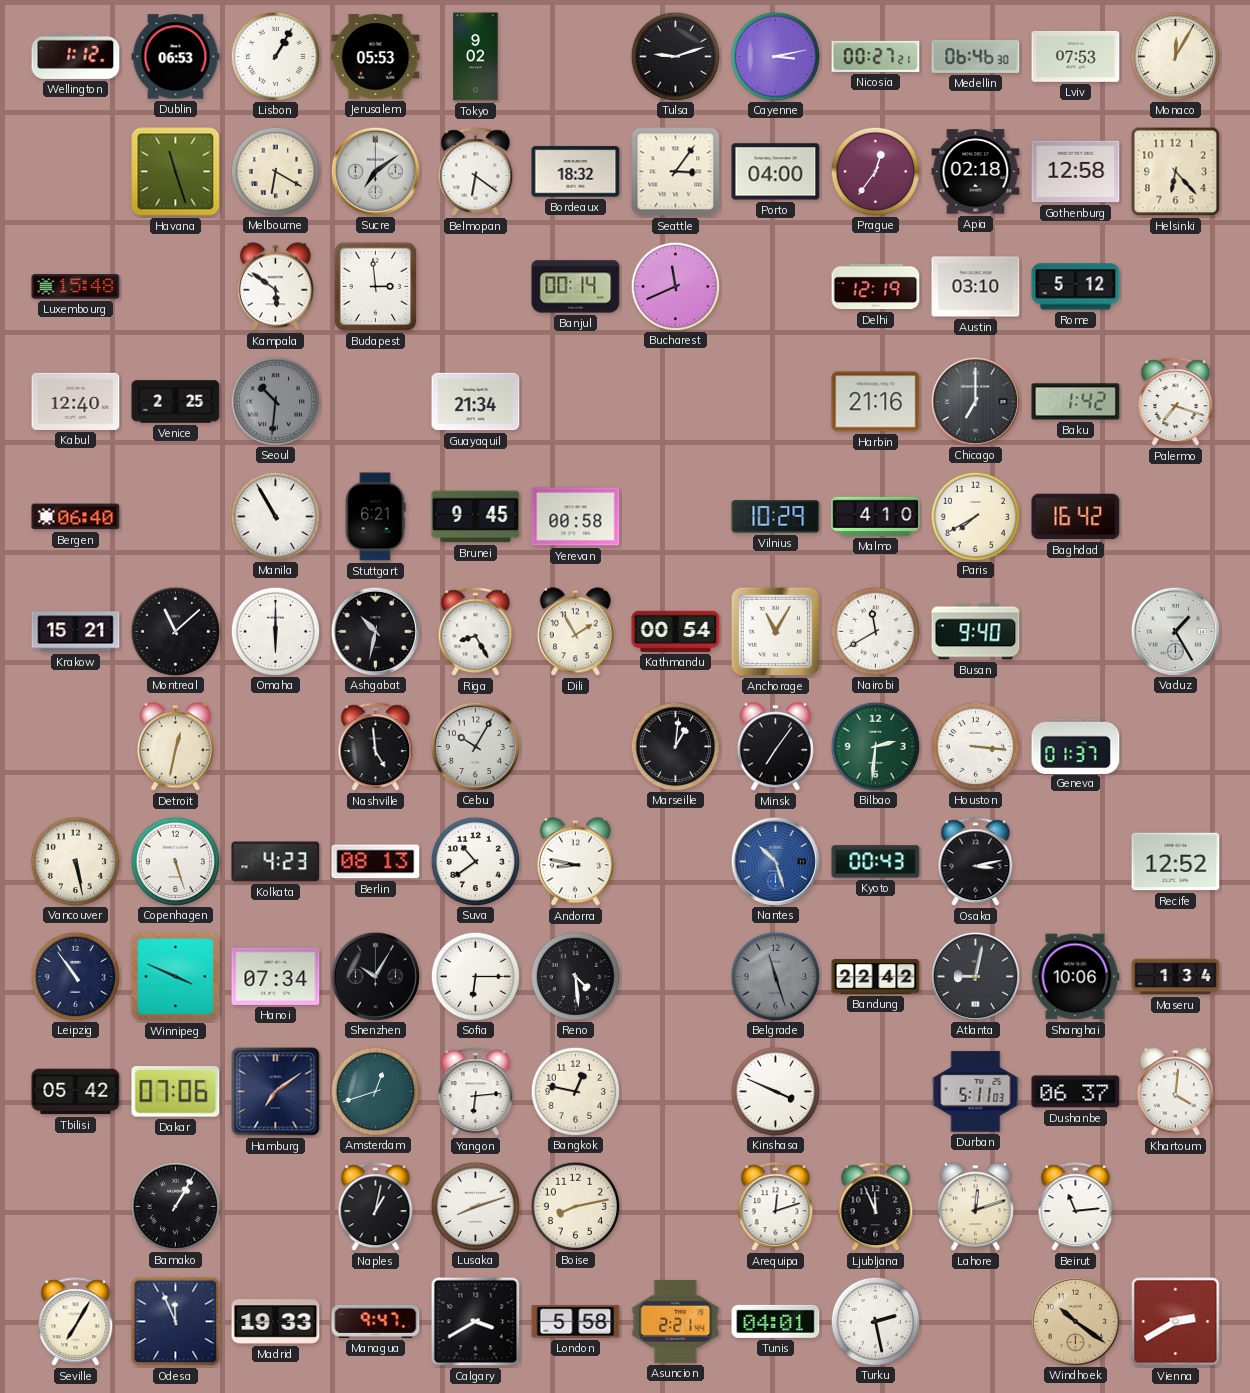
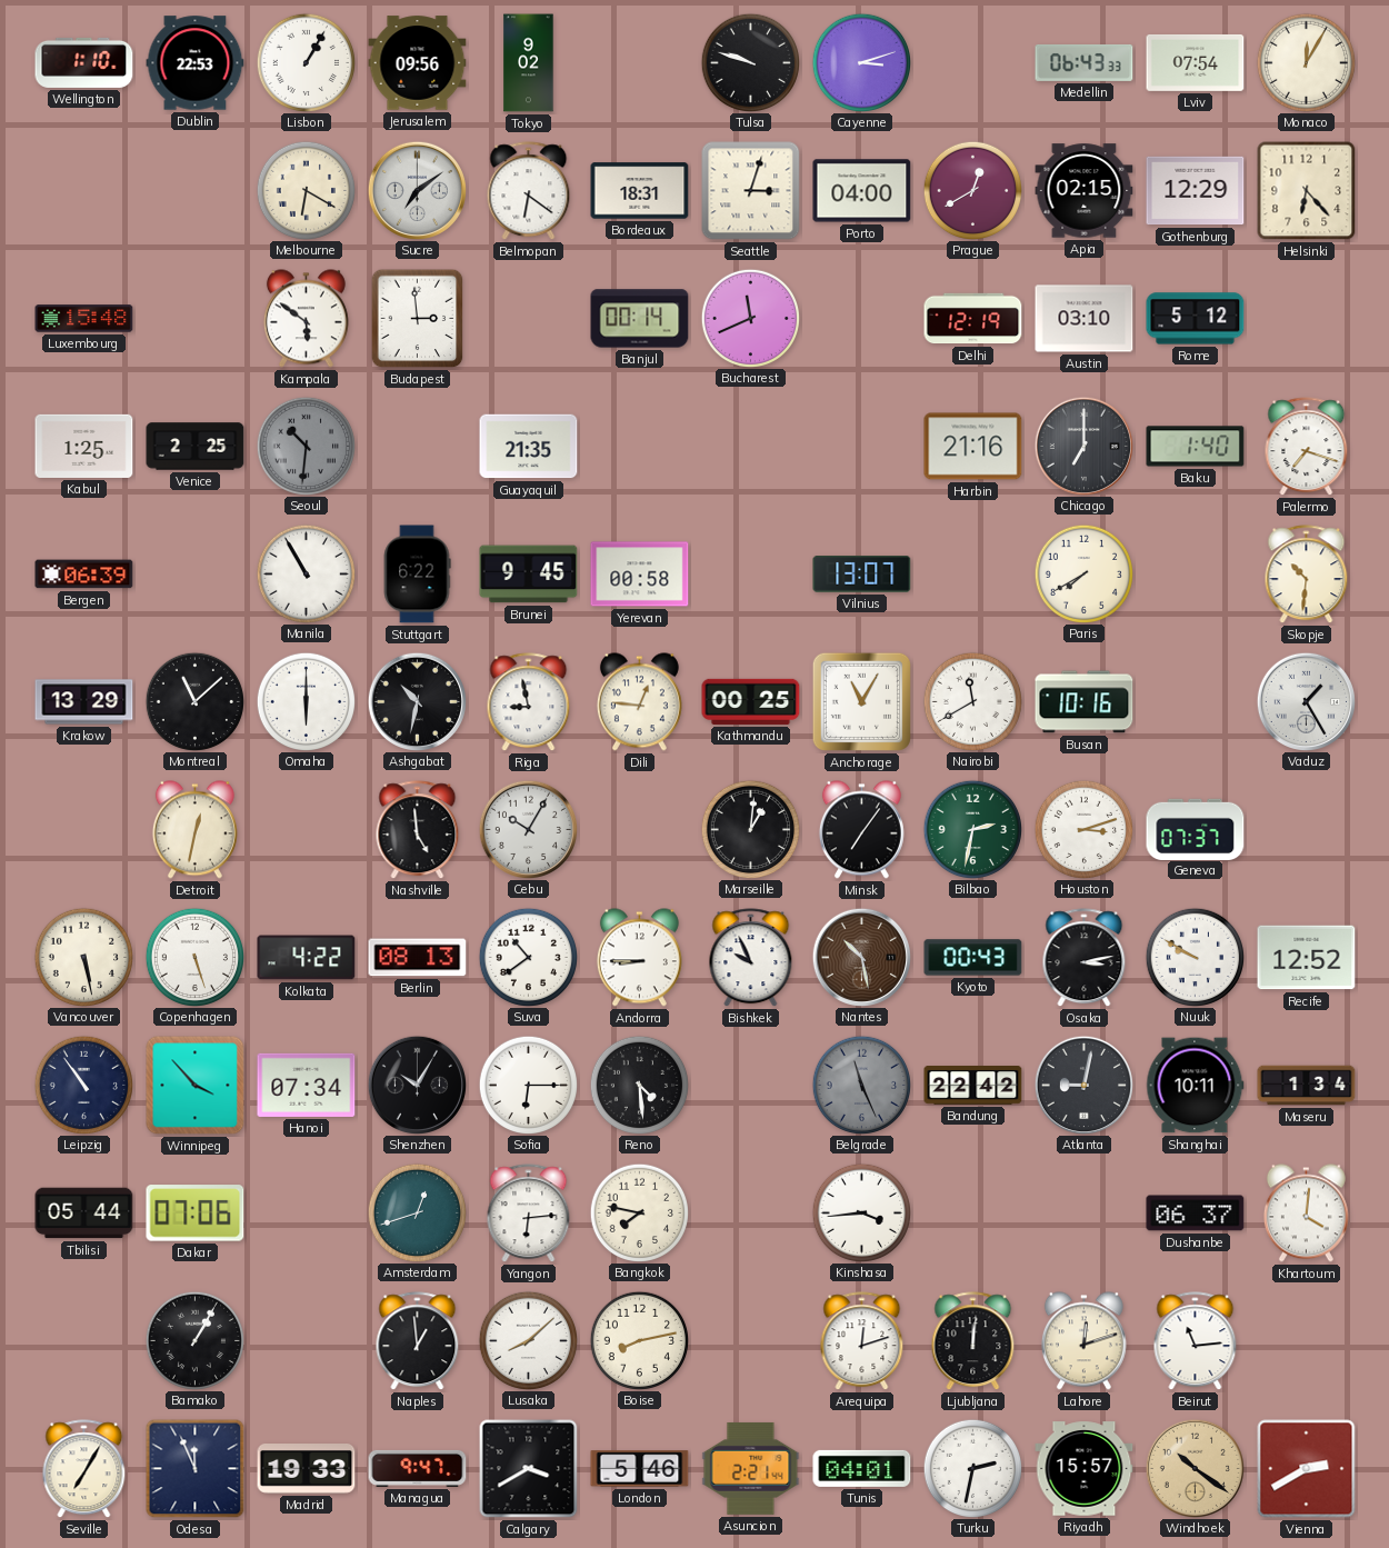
Wellington: 1:12 -> 1:10 (84, 62)
Dublin: 06:53 -> 22:53 (196, 63)
Jerusalem: 05:53 -> 09:56 (418, 63)
Tulsa: 9:12 -> 9:48 (750, 62)
Cayenne: 3:13 -> 3:12 (861, 62)
Nicosia: 00:27 -> none (876, 56)
Medellin: 06:46 -> 06:43 (1085, 62)
Lviv: 07:53 -> 07:54 (1196, 62)
Havana: 11:27 -> none (176, 172)
Bordeaux: 18:32 -> 18:31 (640, 191)
Seattle: 3:06 -> 3:03 (751, 191)
Prague: 12:36 -> 12:40 (972, 190)
Apia: 02:18 -> 02:15 (1085, 191)
Gothenburg: 12:58 -> 12:29 (1196, 191)
Kabul: 12:40 -> 1:25 (84, 446)
Guayaquil: 21:34 -> 21:35 (529, 447)
Baku: 1:42 -> 1:40 (1196, 447)
Bergen: 06:40 -> 06:39 (84, 575)
Stuttgart: 6:21 -> 6:22 (417, 575)
Vilnius: 10:29 -> 13:07 (862, 575)
Malmo: 4:10 -> none (876, 516)
Baghdad: 16:42 -> none (1076, 517)
Skopje: none -> 10:31 (1307, 575)
Krakow: 15:21 -> 13:29 (84, 702)
Riga: 8:25 -> 8:58 (529, 702)
Dili: 1:55 -> 12:46 (639, 702)
Kathmandu: 00:54 -> 00:25 (751, 701)
Busan: 9:40 -> 10:16 (1085, 702)
Bilbao: 2:31 -> 2:32 (972, 829)
Houston: 3:16 -> 3:12 (1083, 829)
Geneva: 01:37 -> 07:37 (1196, 829)
Kolkata: 4:23 -> 4:22 (307, 958)
Andorra: 8:47 -> 8:45 (639, 958)
Bishkek: none -> 9:56 (751, 958)
Nantes: 10:27 -> 10:28 (861, 957)
Nantes dial: blue -> brown (861, 957)
Nuuk: none -> 9:50 (1195, 957)
Winnipeg: 3:49 -> 3:53 (196, 1086)
Belgrade: 11:27 -> 11:26 (861, 1085)
Shanghai: 10:06 -> 10:11 (1196, 1086)
Tbilisi: 05:42 -> 05:44 (84, 1214)
Hamburg: 7:09 -> none (276, 1092)
Bangkok: 12:47 -> 7:47 (639, 1212)
Kinshasa: 3:49 -> 3:44 (861, 1212)
Durban: 5:11 -> none (976, 1092)
Naples: 1:02 -> 12:59 (418, 1341)
Lusaka: 8:12 -> 8:08 (528, 1340)
Ljubljana: 11:56 -> 12:01 (973, 1341)
London: 5:58 -> 5:46 (640, 1469)
Turku: 2:28 -> 2:32 (972, 1468)
Riyadh: none -> 15:57 (1085, 1469)
